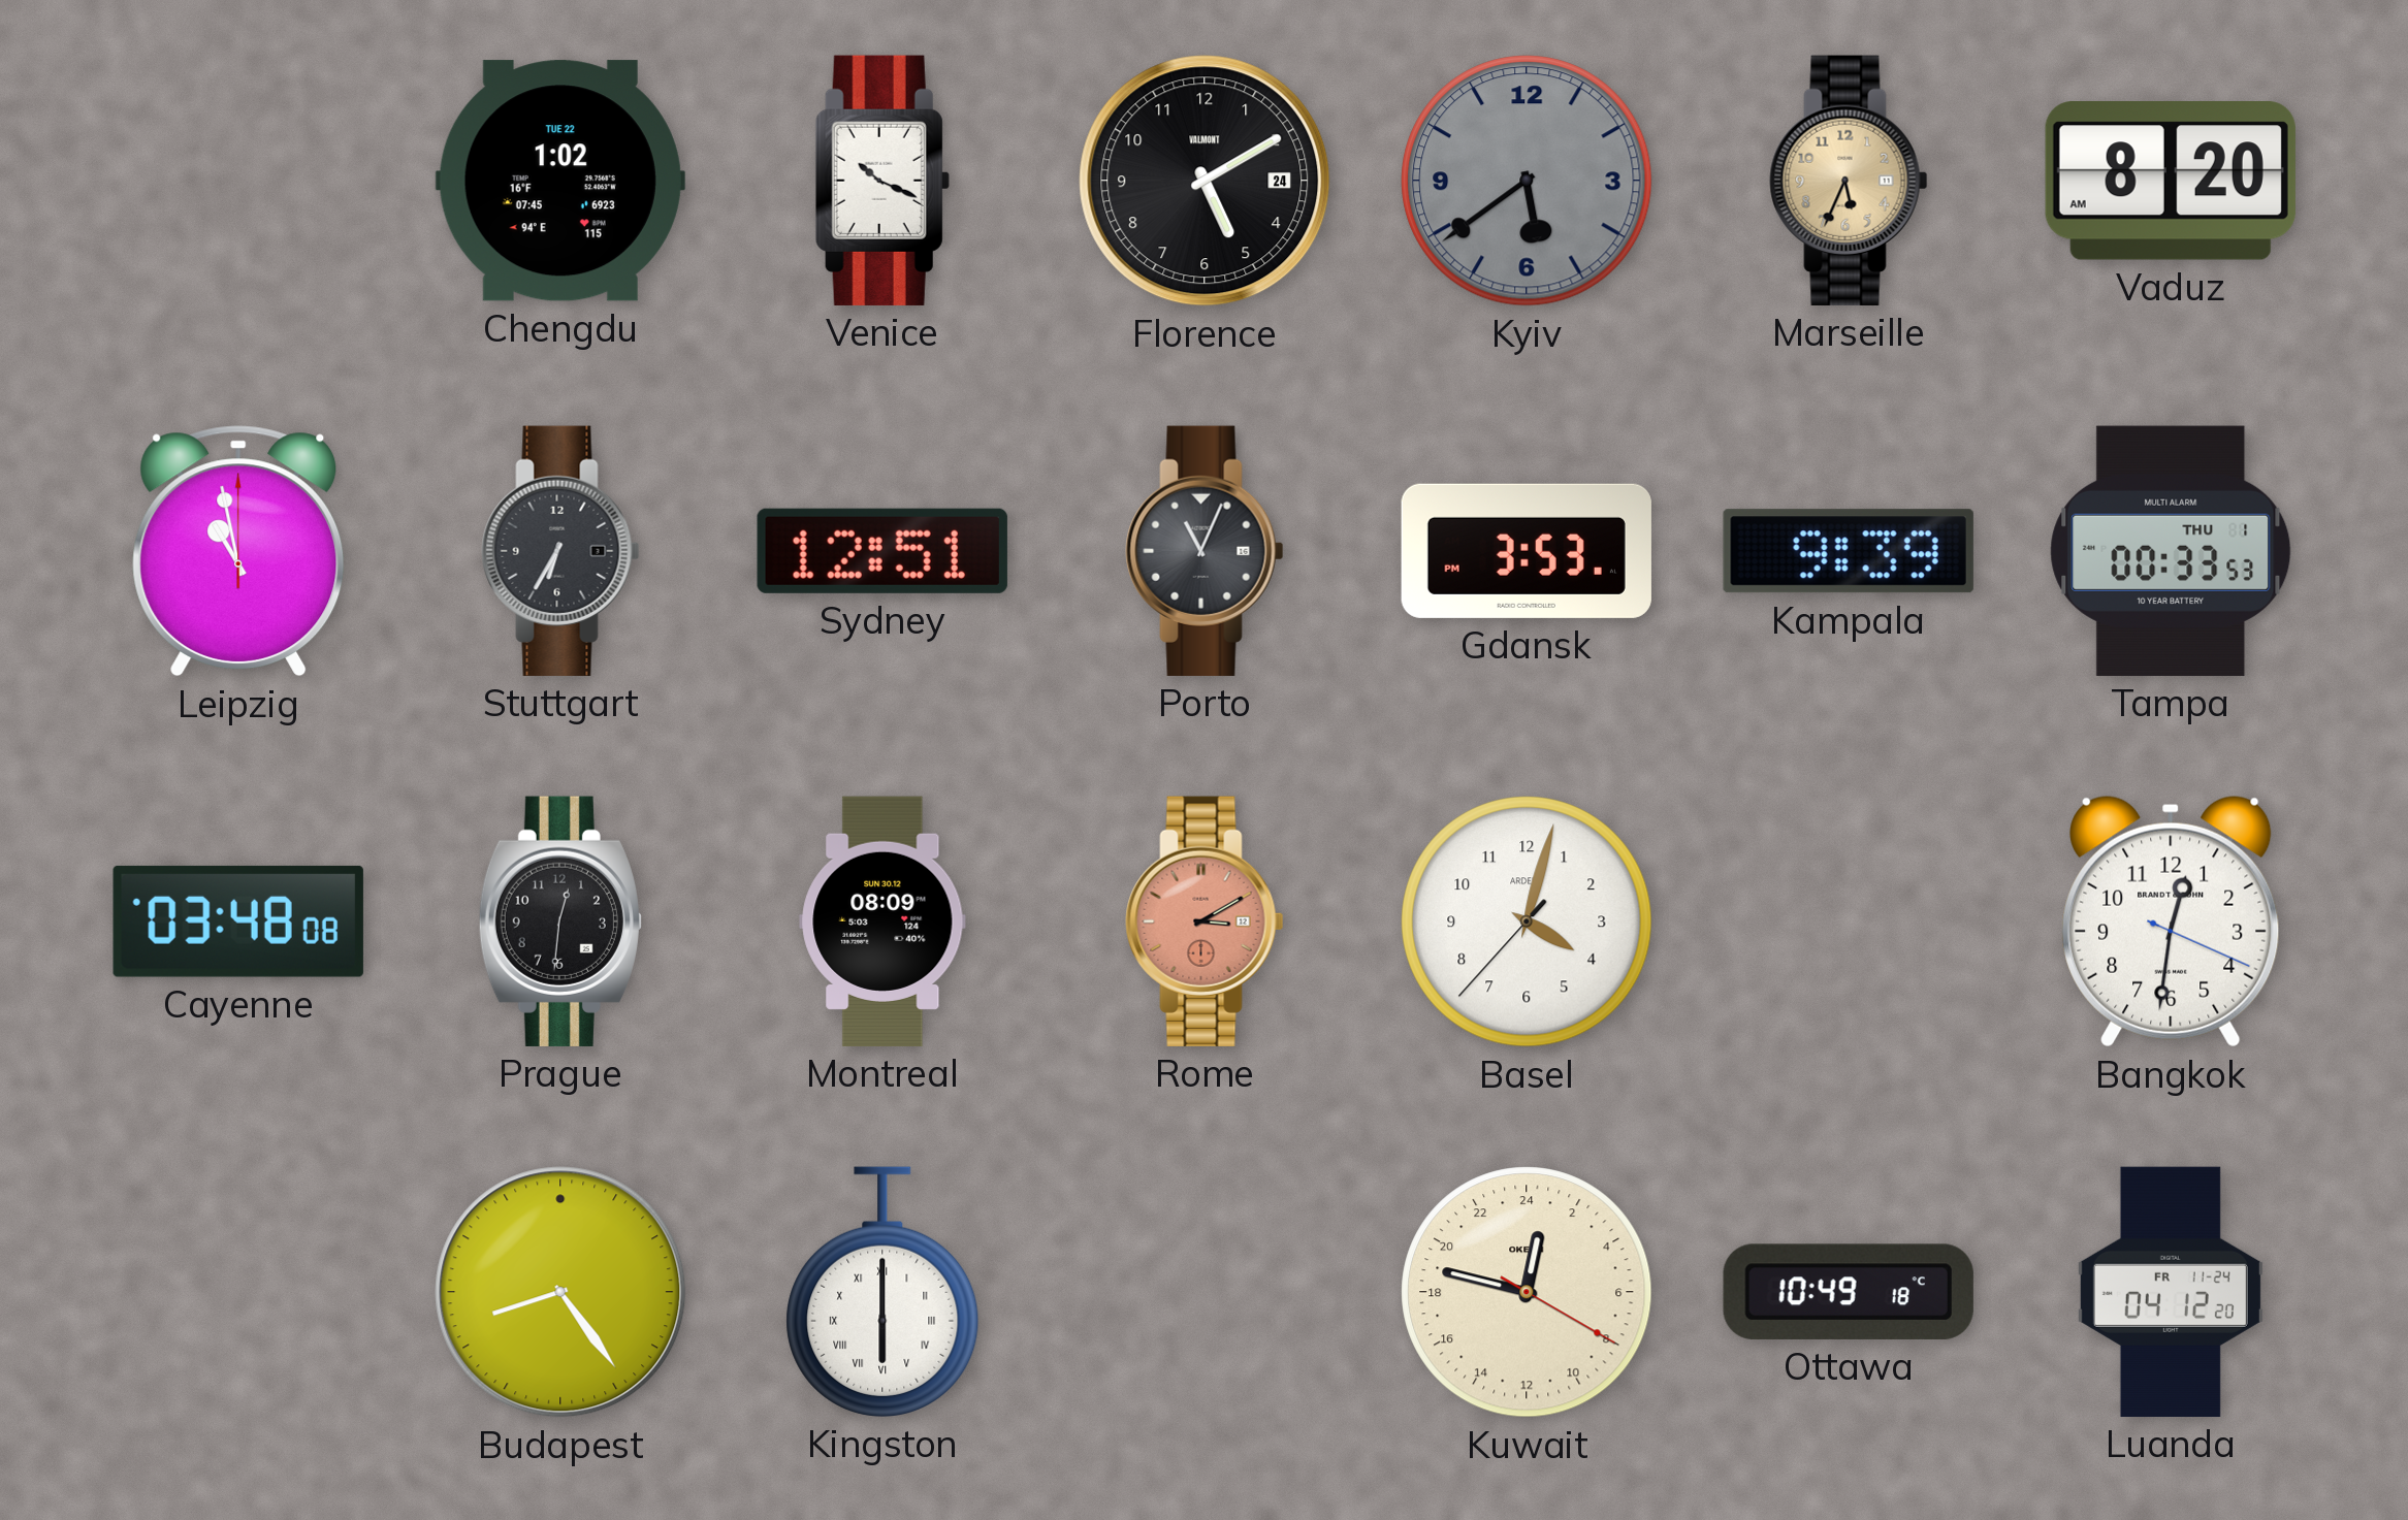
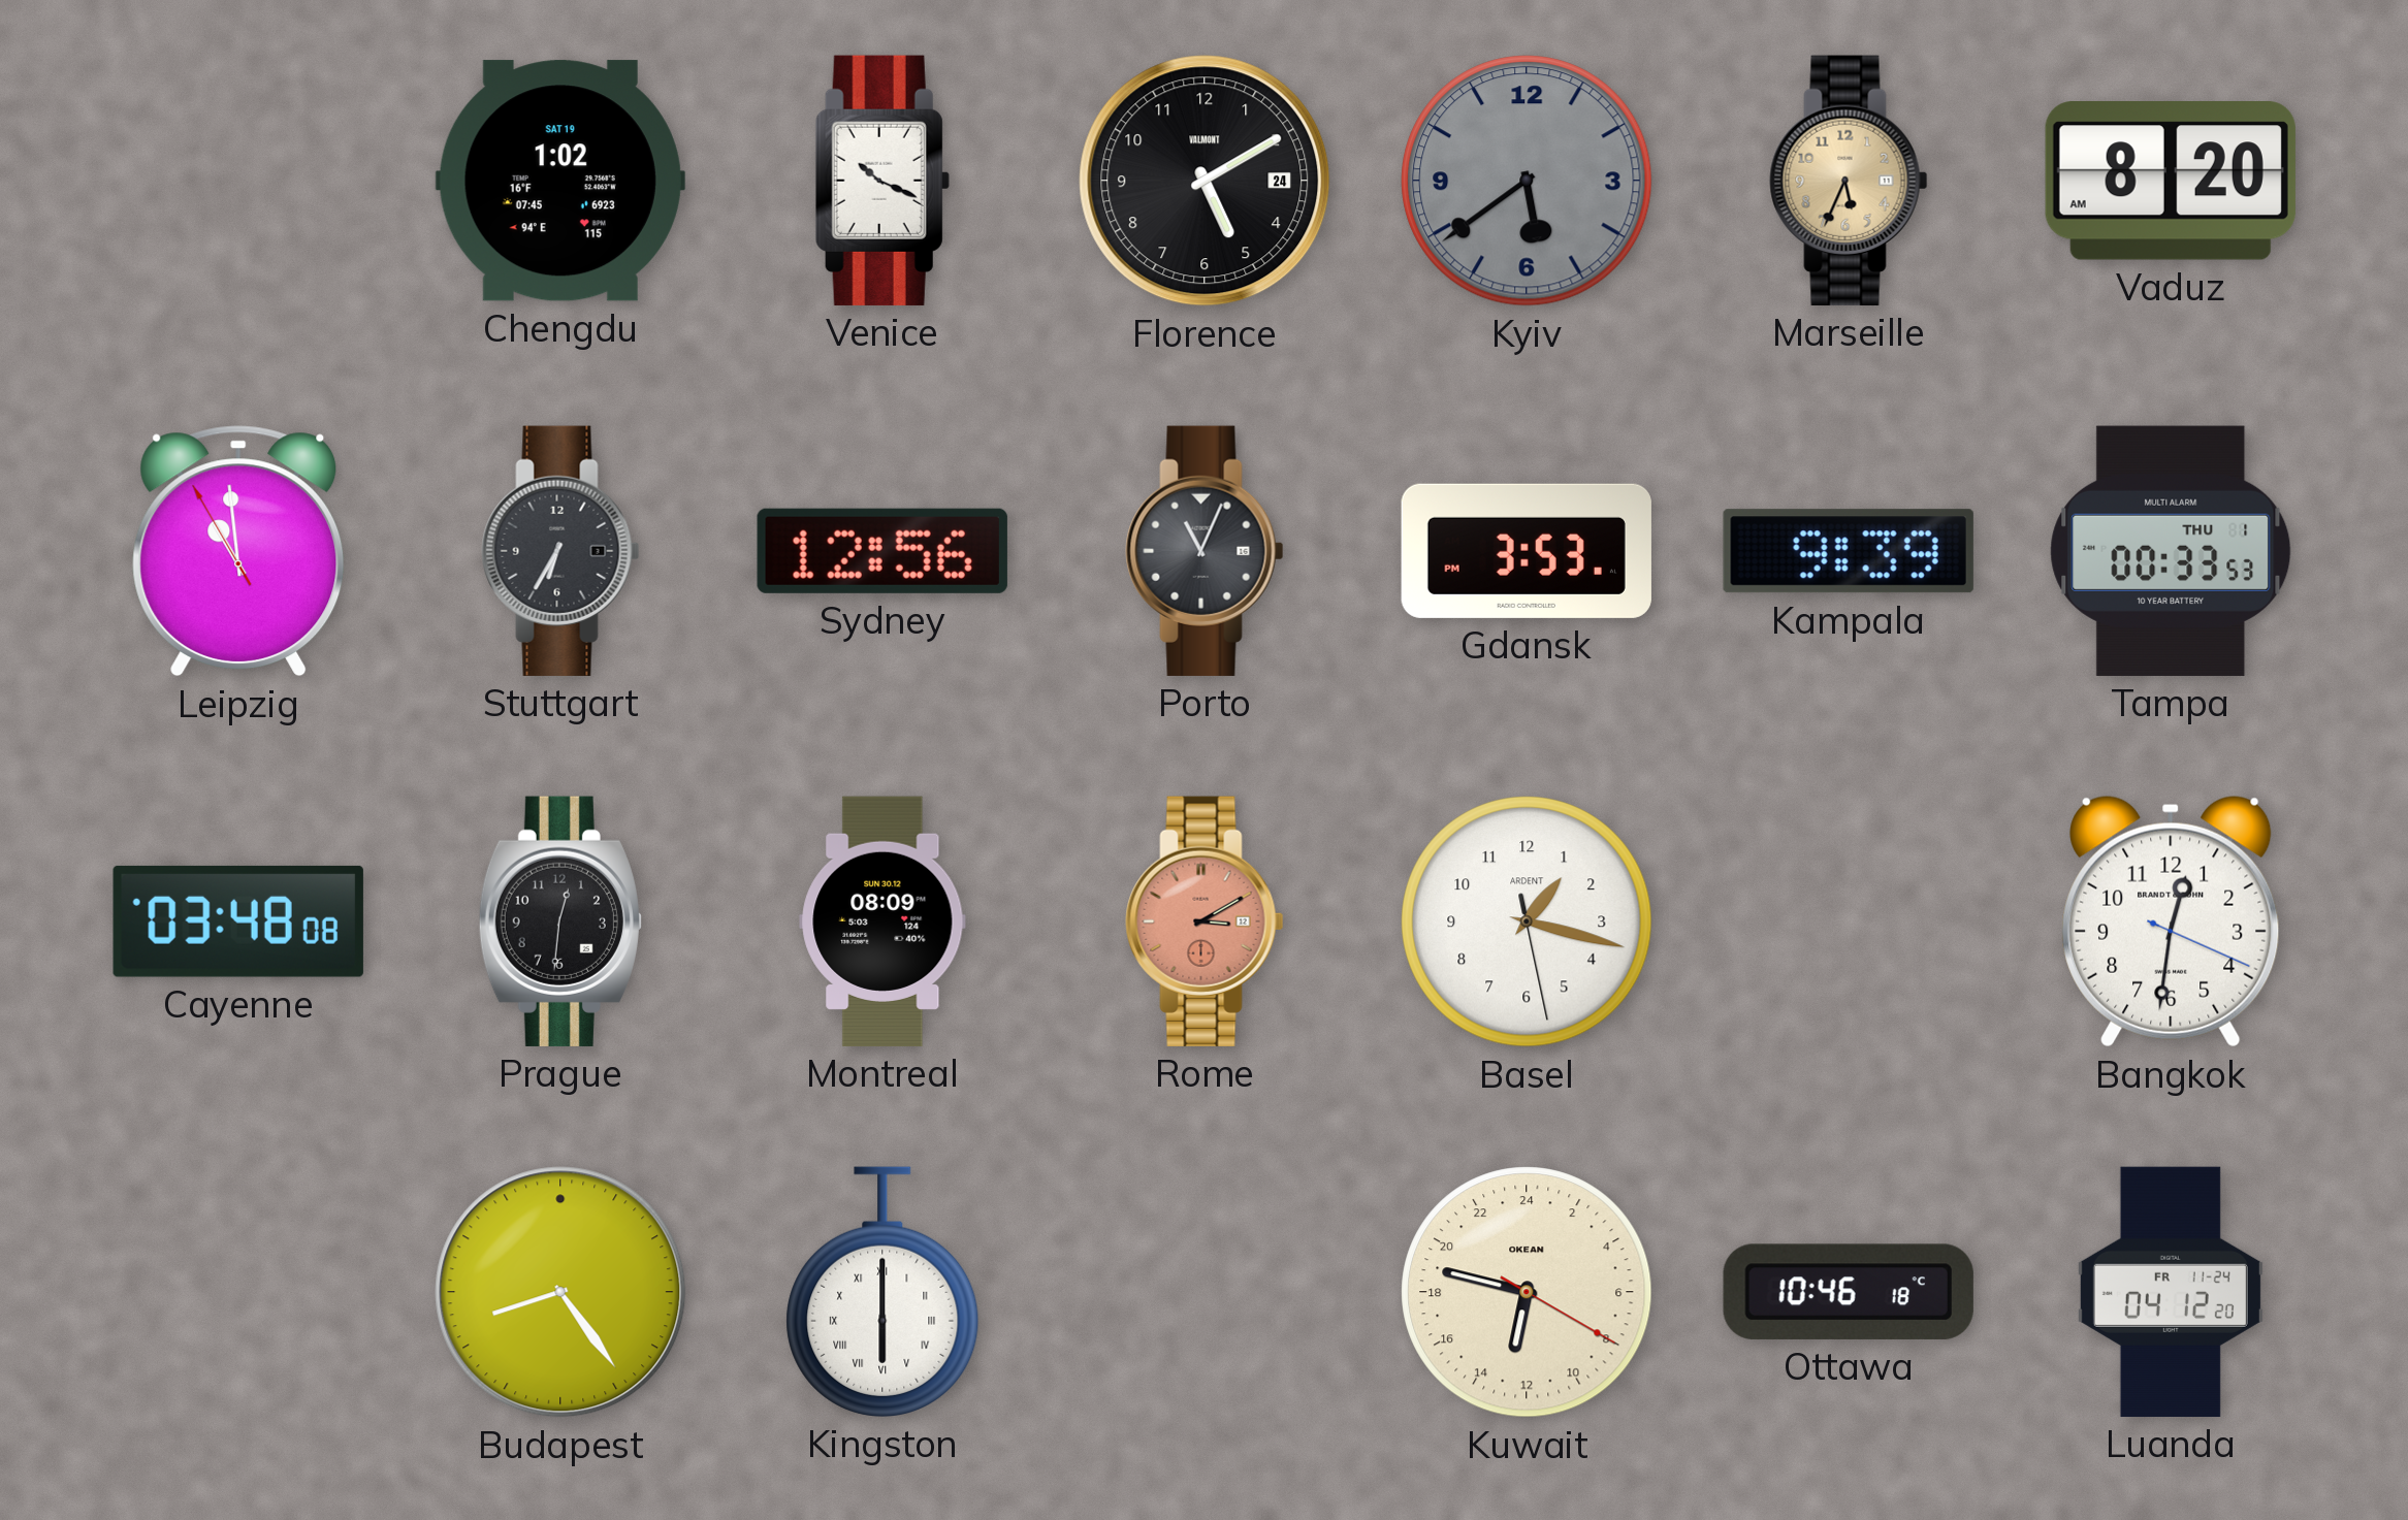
Chengdu date: TUE 22 -> SAT 19 (560, 181)
Leipzig: 10:58:00 -> 10:58:55 (238, 551)
Sydney: 12:51 -> 12:56 (882, 551)
Basel: 4:02 -> 1:17 (1527, 921)
Kuwait: 0:47 -> 12:47 (1527, 1292)
Ottawa: 10:49 -> 10:46 (1849, 1292)
